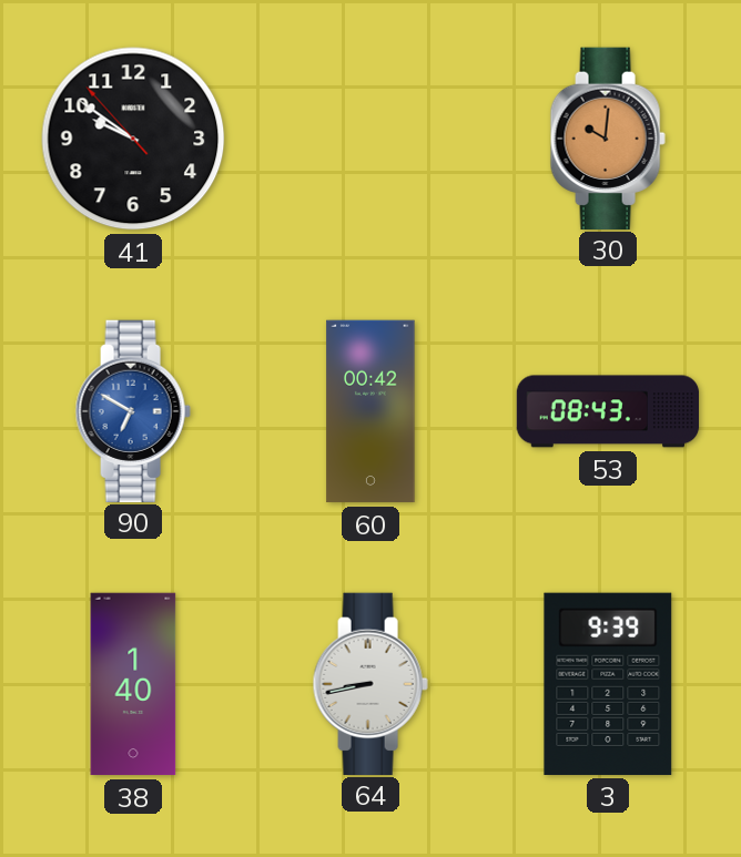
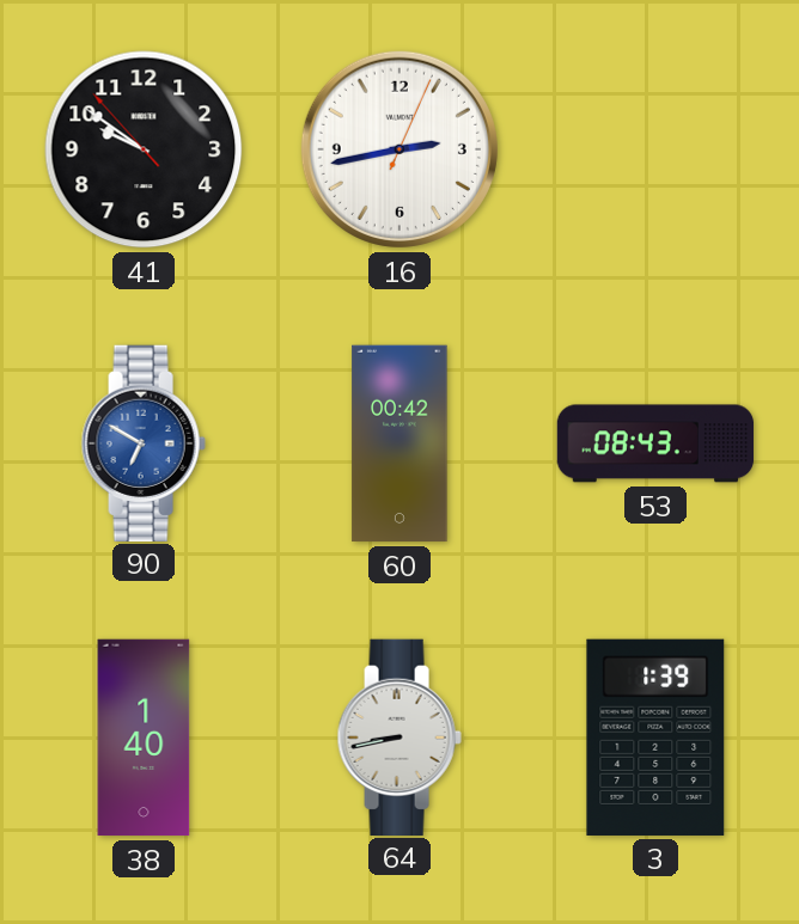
16: none -> 2:43 (399, 149)
30: 10:01 -> none (608, 137)
3: 9:39 -> 1:39 (655, 738)
